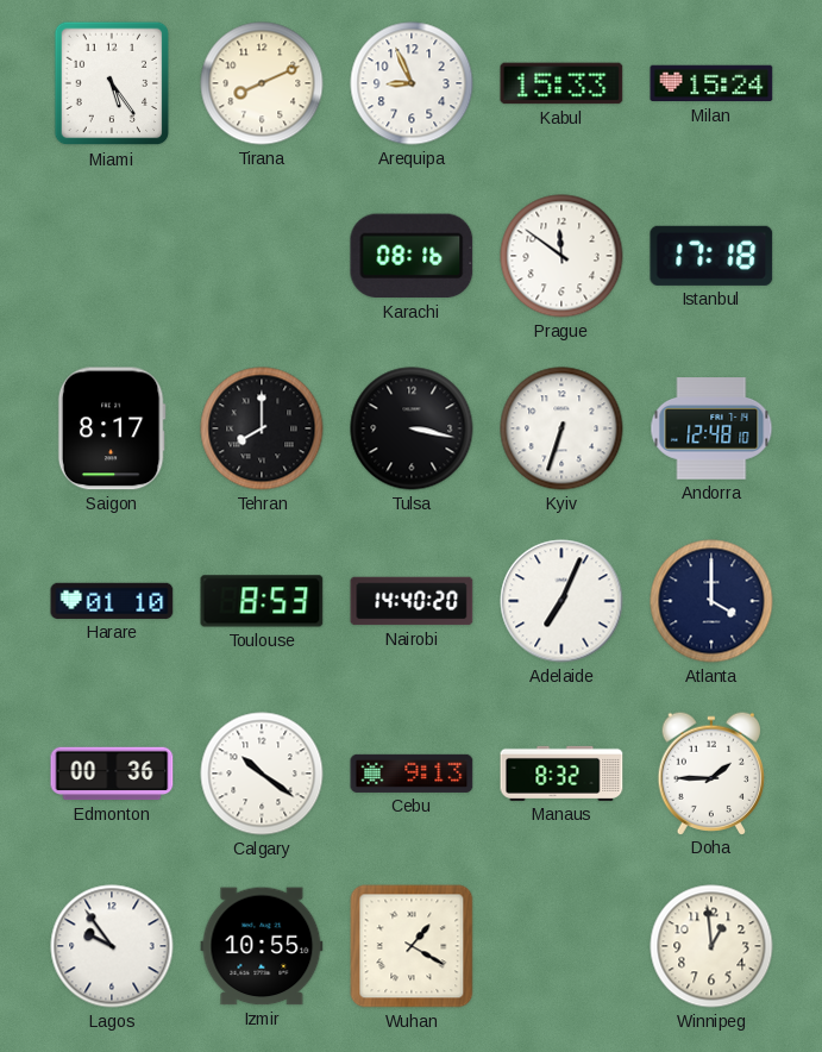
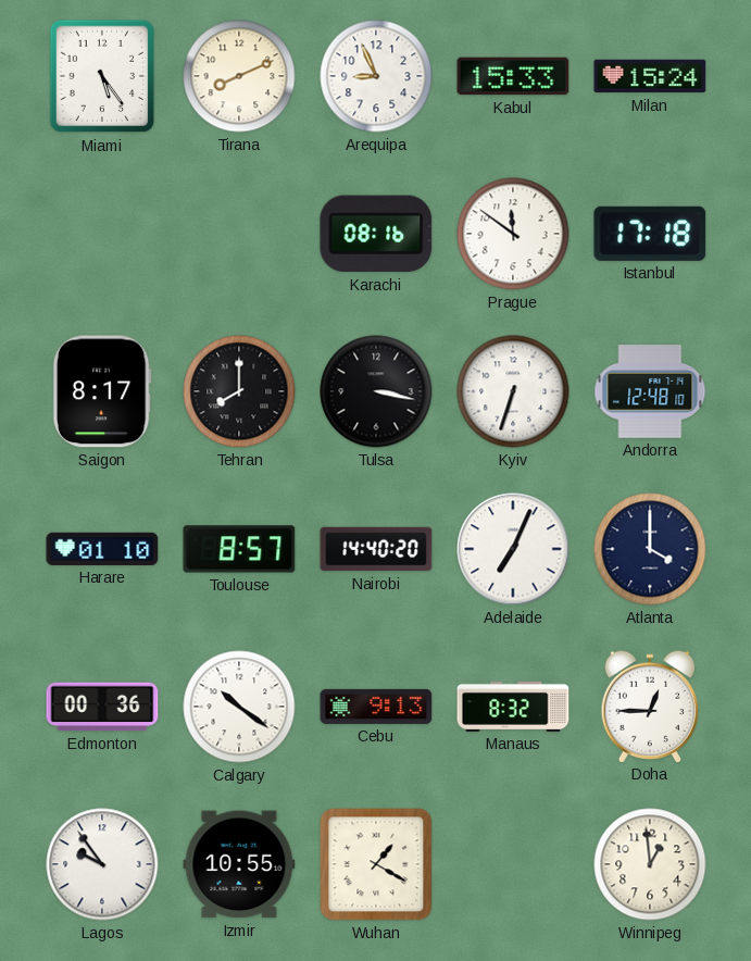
Toulouse: 8:53 -> 8:57 (239, 549)
Doha: 1:45 -> 12:45 (650, 706)
